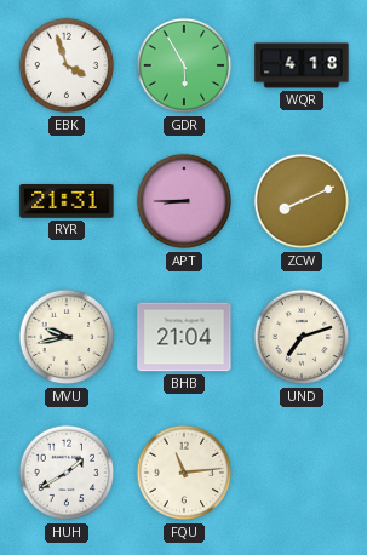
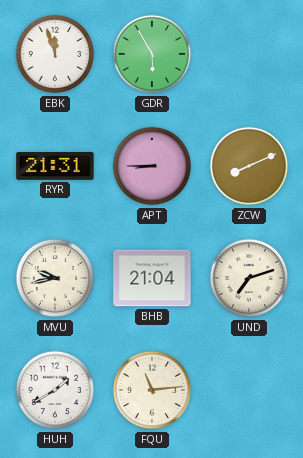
EBK: 3:57 -> 11:57 (55, 54)
WQR: 4:18 -> none (302, 65)
